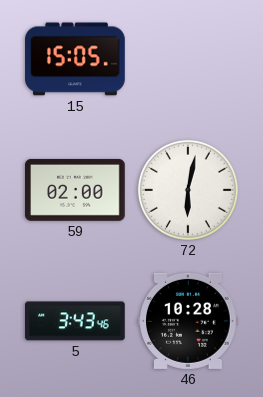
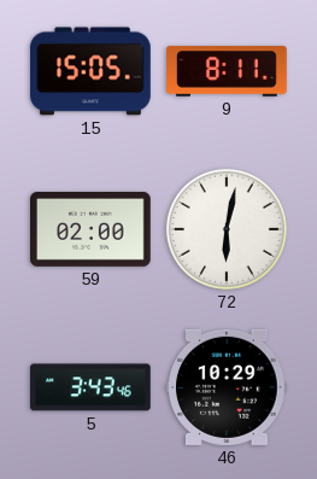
9: none -> 8:11 (227, 71)
46: 10:28 -> 10:29 (228, 387)
